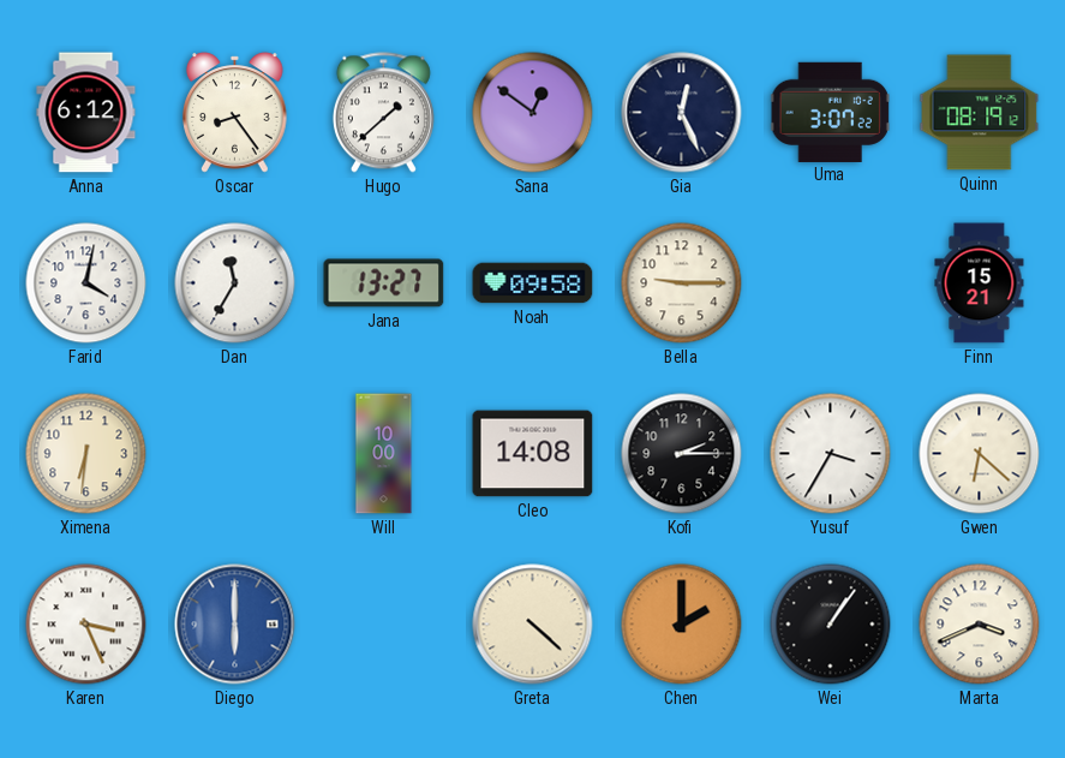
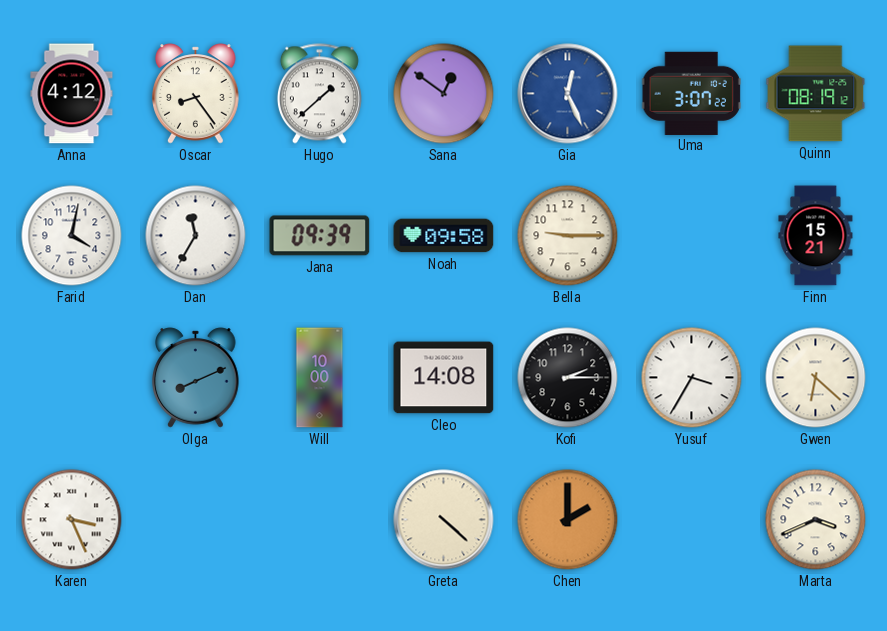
Anna: 6:12 -> 4:12 (72, 94)
Gia dial: navy -> blue (568, 94)
Jana: 13:27 -> 09:39 (320, 236)
Ximena: 6:31 -> none (86, 454)
Olga: none -> 8:11 (196, 378)
Diego: 6:00 -> none (235, 625)
Wei: 1:06 -> none (831, 625)
